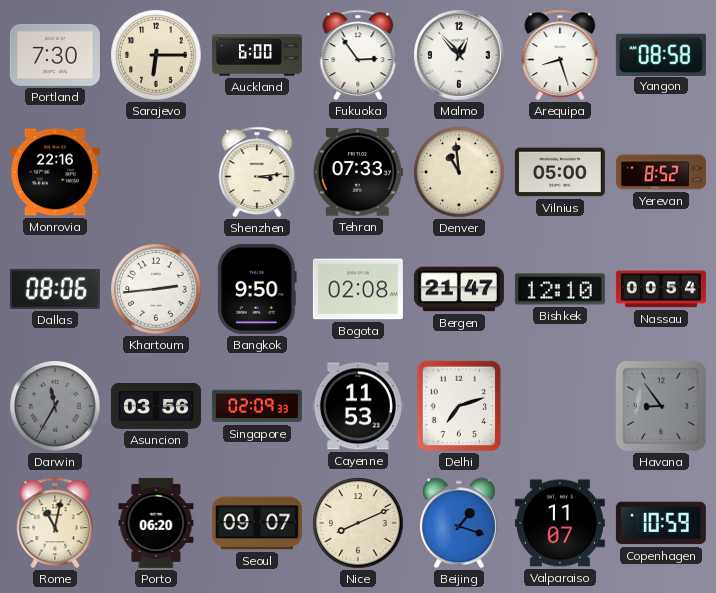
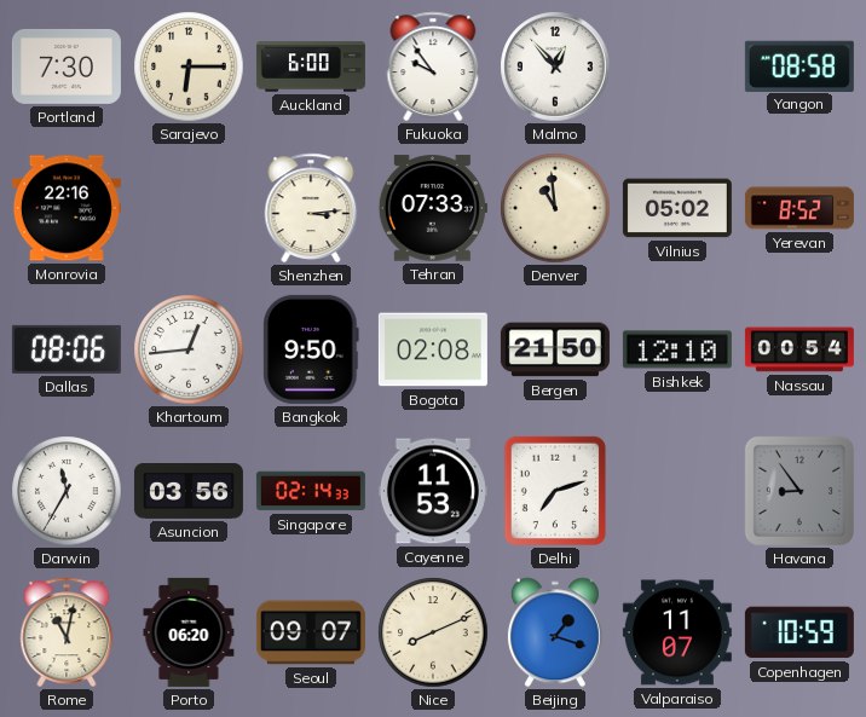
Fukuoka: 2:54 -> 9:54 (433, 67)
Arequipa: 8:27 -> none (560, 55)
Vilnius: 05:00 -> 05:02 (677, 208)
Khartoum: 2:44 -> 12:44 (189, 349)
Bergen: 21:47 -> 21:50 (555, 349)
Darwin dial: grey -> white (67, 491)
Singapore: 02:09 -> 02:14 (311, 491)
